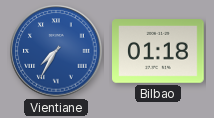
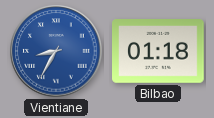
Vientiane: 7:35 -> 8:35 (56, 51)
